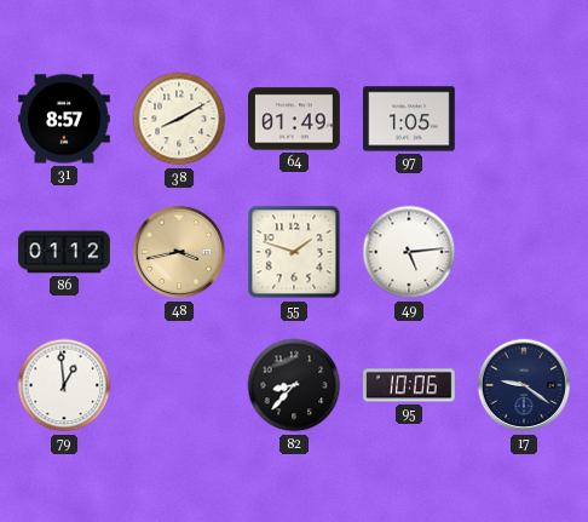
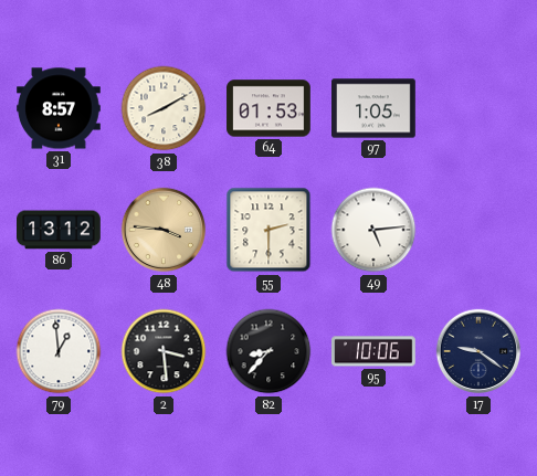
64: 01:49 -> 01:53 (268, 108)
86: 01:12 -> 13:12 (59, 230)
48: 3:43 -> 3:46 (164, 230)
55: 1:48 -> 2:30 (268, 230)
2: none -> 3:29 (164, 351)
